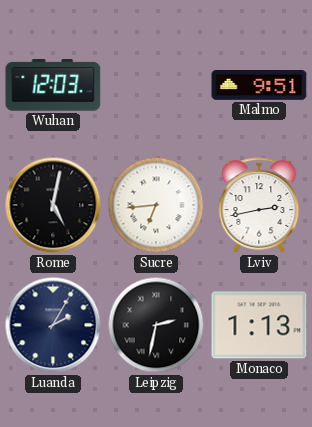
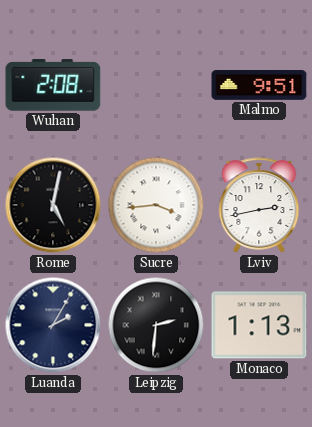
Wuhan: 12:03 -> 2:08 (53, 85)
Sucre: 6:44 -> 3:44 (156, 205)
Leipzig: 2:32 -> 2:31 (156, 325)
